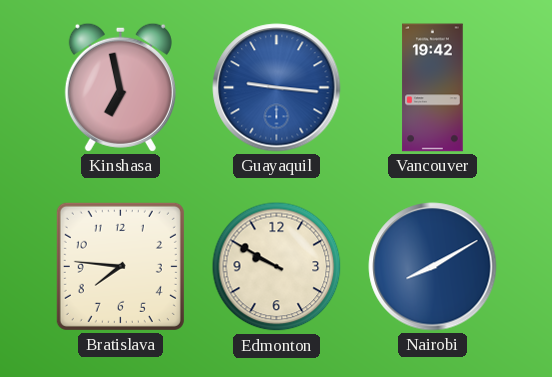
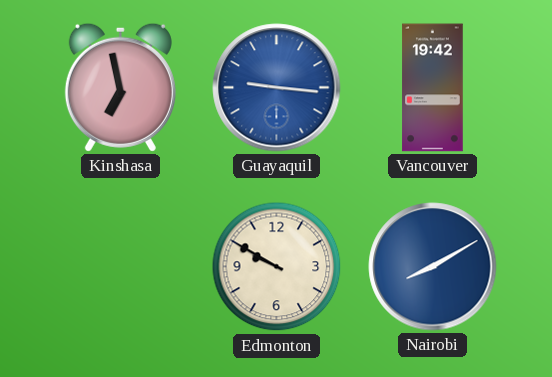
Bratislava: 7:46 -> none (120, 266)
